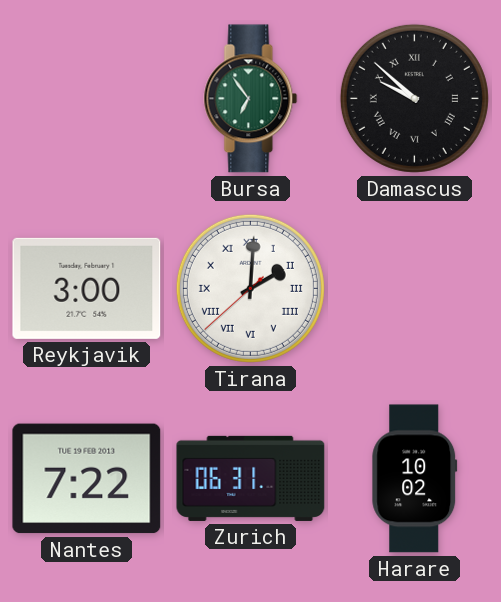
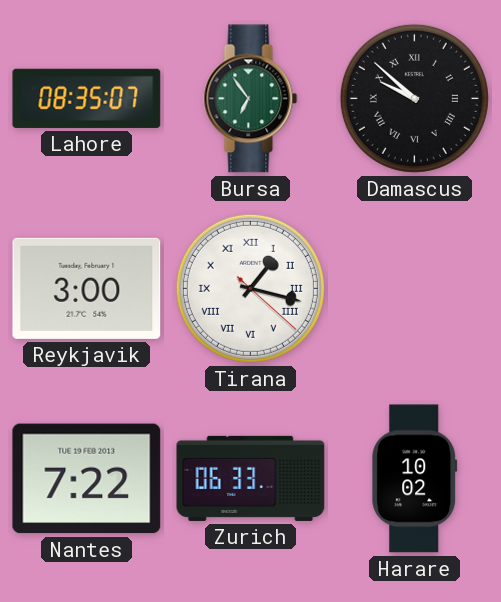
Lahore: none -> 08:35 (87, 98)
Tirana: 2:00 -> 1:17 (250, 288)
Zurich: 06:31 -> 06:33 (251, 478)
